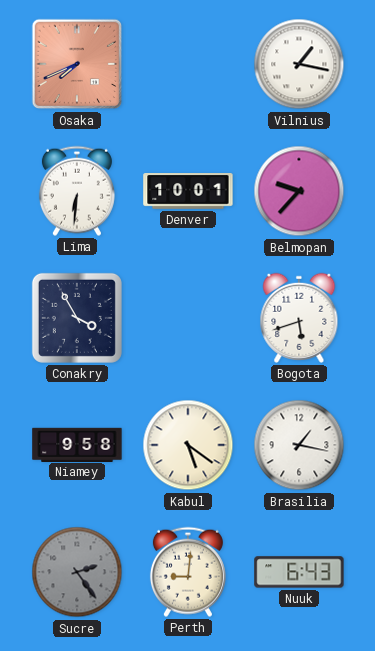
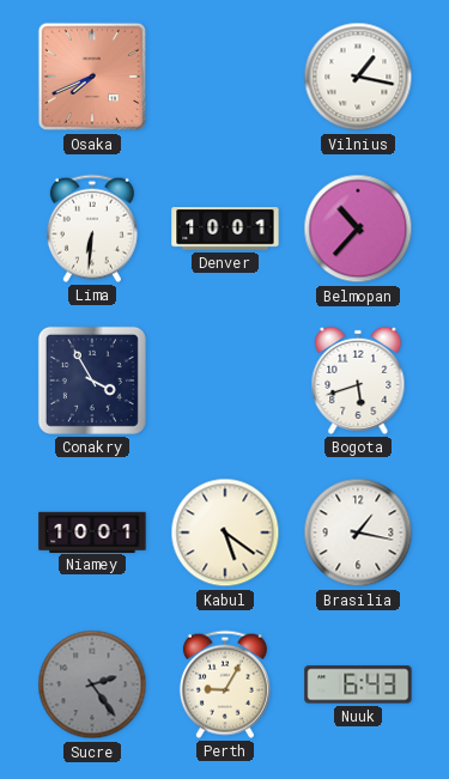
Belmopan: 9:37 -> 10:37 (358, 229)
Niamey: 9:58 -> 10:01 (92, 531)
Perth: 9:01 -> 9:05 (225, 684)
